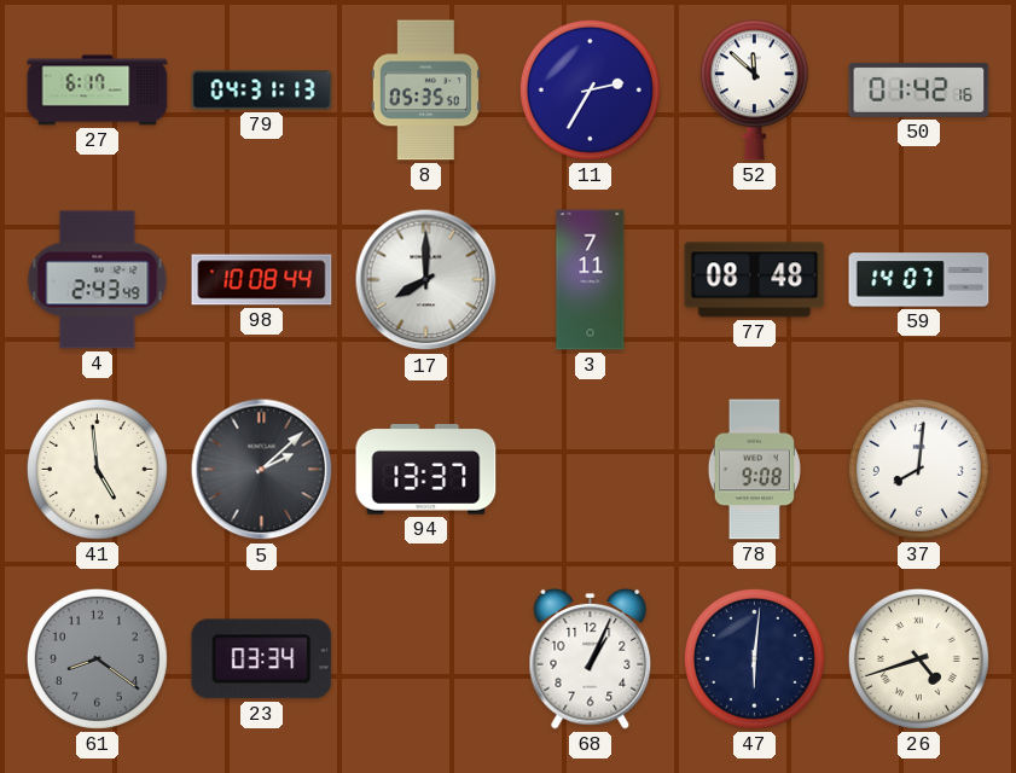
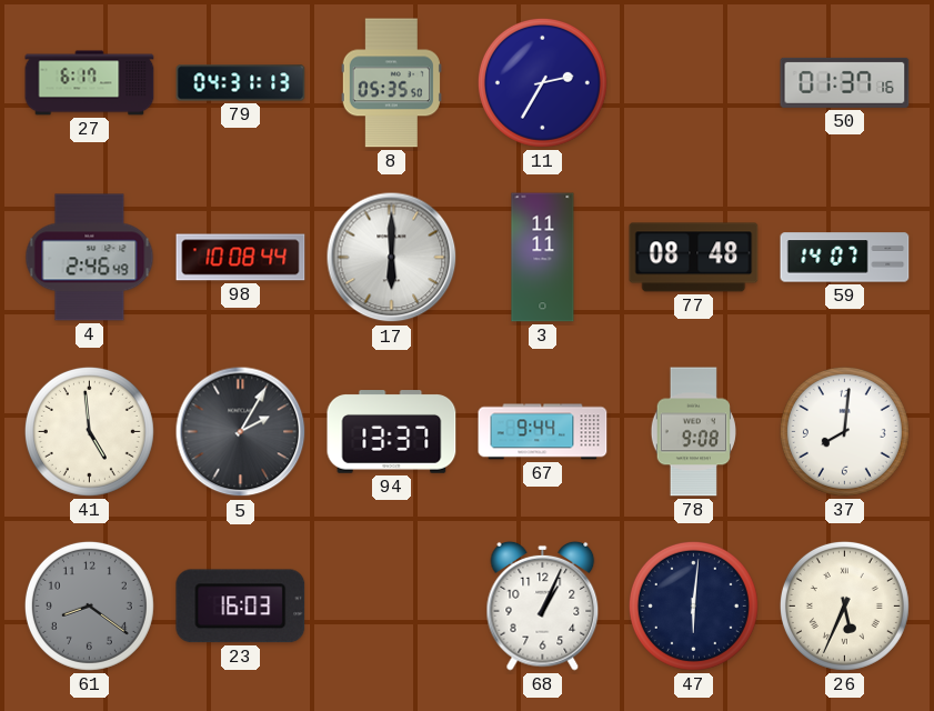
52: 11:52 -> none (754, 91)
50: 01:42 -> 01:37 (845, 82)
4: 2:43 -> 2:46 (90, 258)
17: 8:00 -> 6:00 (392, 258)
3: 7:11 -> 11:11 (543, 258)
5: 2:08 -> 2:05 (241, 432)
67: none -> 9:44 (543, 432)
23: 03:34 -> 16:03 (241, 607)
26: 4:42 -> 5:34 (844, 605)
